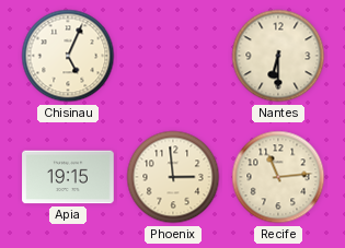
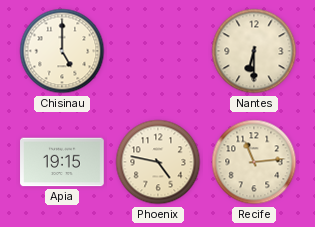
Chisinau: 5:04 -> 5:00 (62, 51)
Phoenix: 2:59 -> 4:47 (158, 162)
